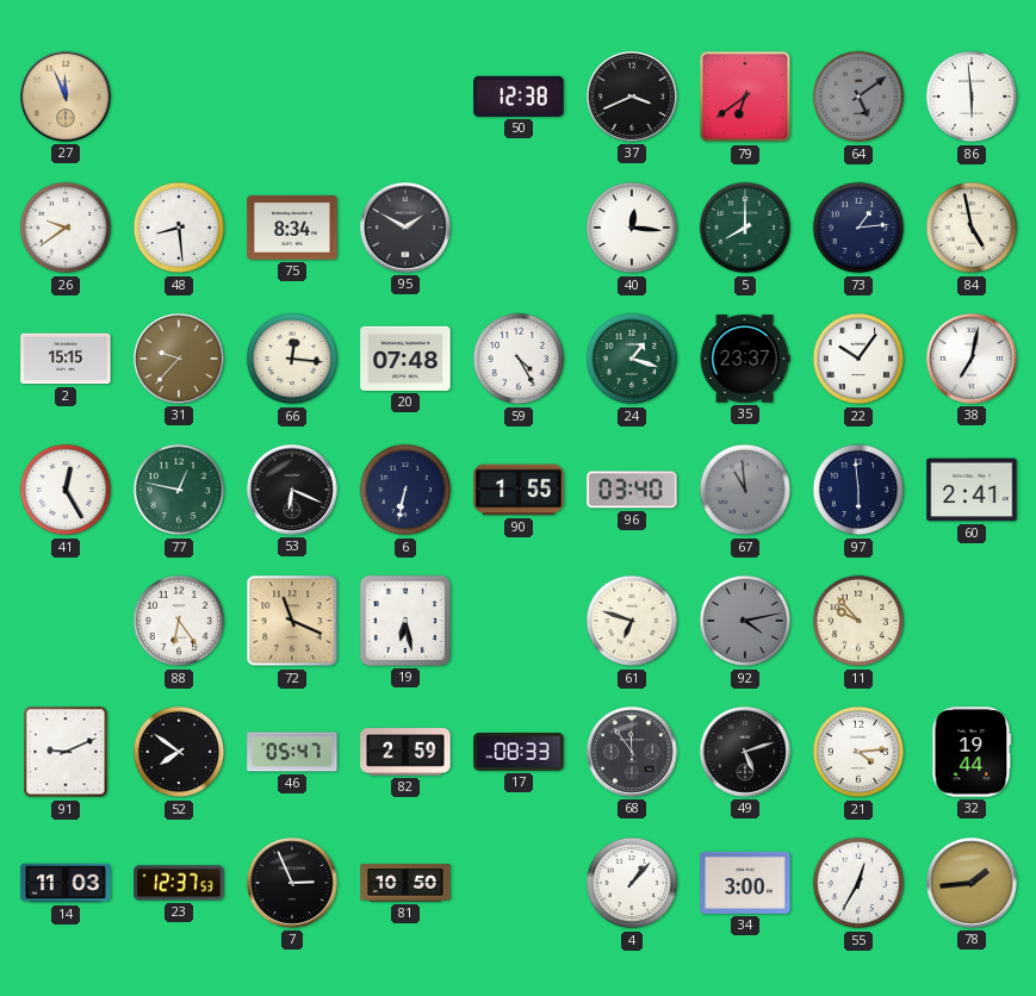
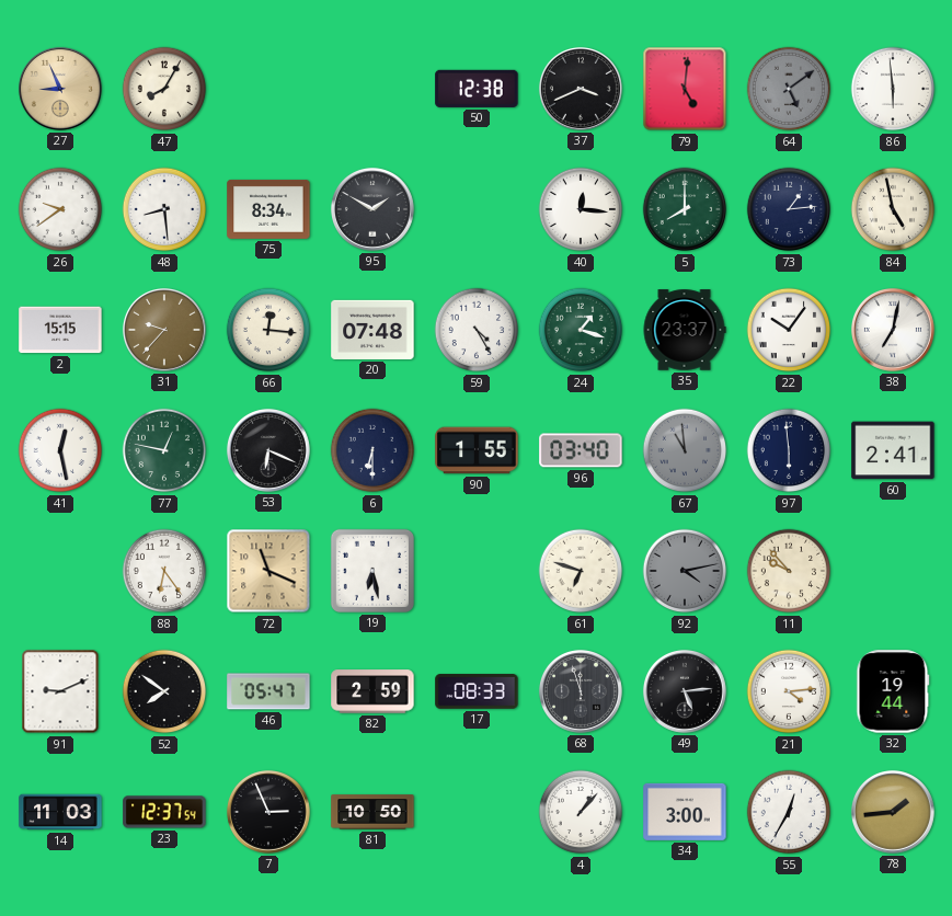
27: 11:56 -> 8:56 (60, 89)
47: none -> 8:05 (164, 89)
79: 6:39 -> 5:01 (685, 89)
41: 12:25 -> 12:28 (60, 450)
6: 6:32 -> 6:30 (372, 450)
68: 11:54 -> 11:57 (581, 691)
49: 5:12 -> 5:14 (685, 691)
23: 12:37:53 -> 12:37:54 (164, 812)
